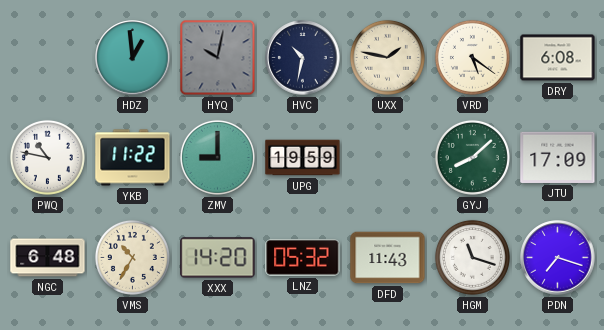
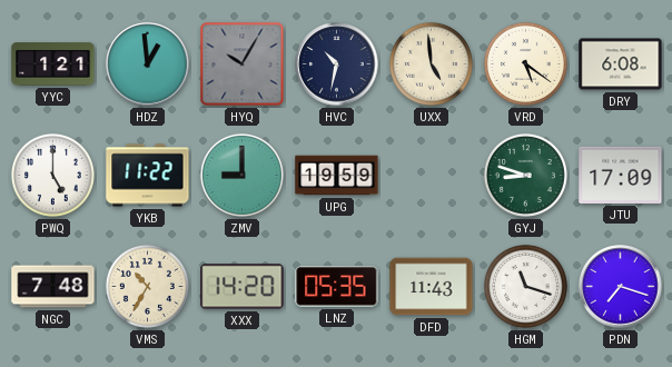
YYC: none -> 1:21 (53, 65)
HYQ: 10:02 -> 10:05 (243, 65)
UXX: 1:47 -> 4:59 (431, 63)
PWQ: 10:47 -> 5:00 (52, 175)
GYJ: 8:08 -> 8:48 (525, 175)
NGC: 6:48 -> 7:48 (53, 287)
LNZ: 05:32 -> 05:35 (337, 287)
